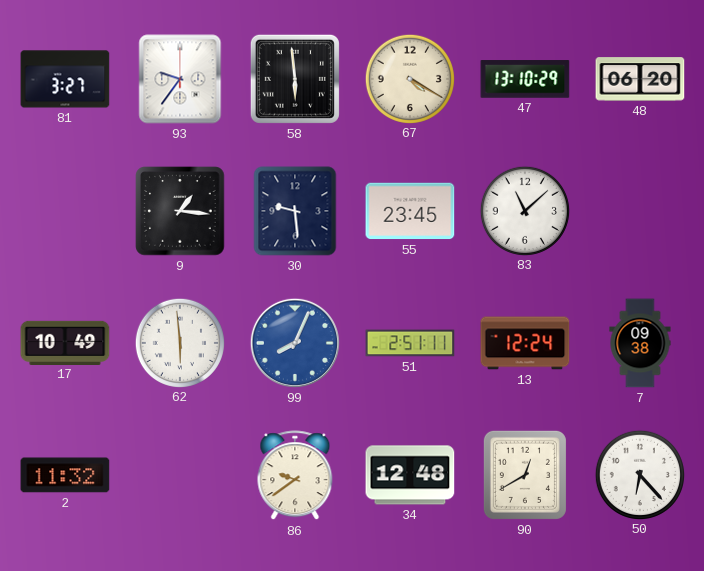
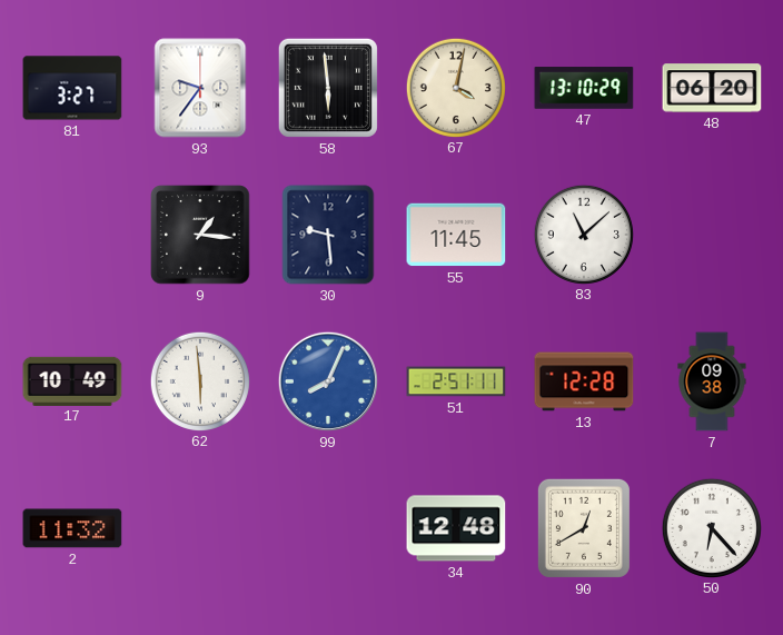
67: 4:20 -> 4:02 (455, 87)
55: 23:45 -> 11:45 (456, 235)
13: 12:24 -> 12:28 (584, 381)
86: 9:39 -> none (295, 476)
